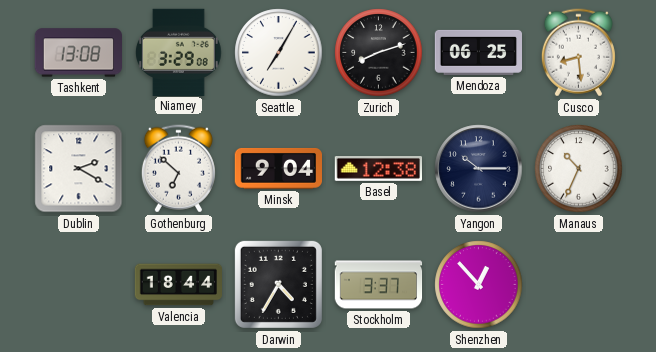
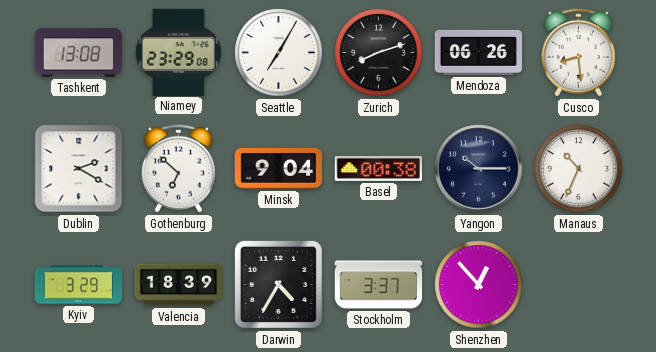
Niamey: 3:29 -> 23:29 (178, 52)
Mendoza: 06:25 -> 06:26 (478, 52)
Basel: 12:38 -> 00:38 (378, 169)
Kyiv: none -> 3:29 (79, 285)
Valencia: 18:44 -> 18:39 (179, 285)
